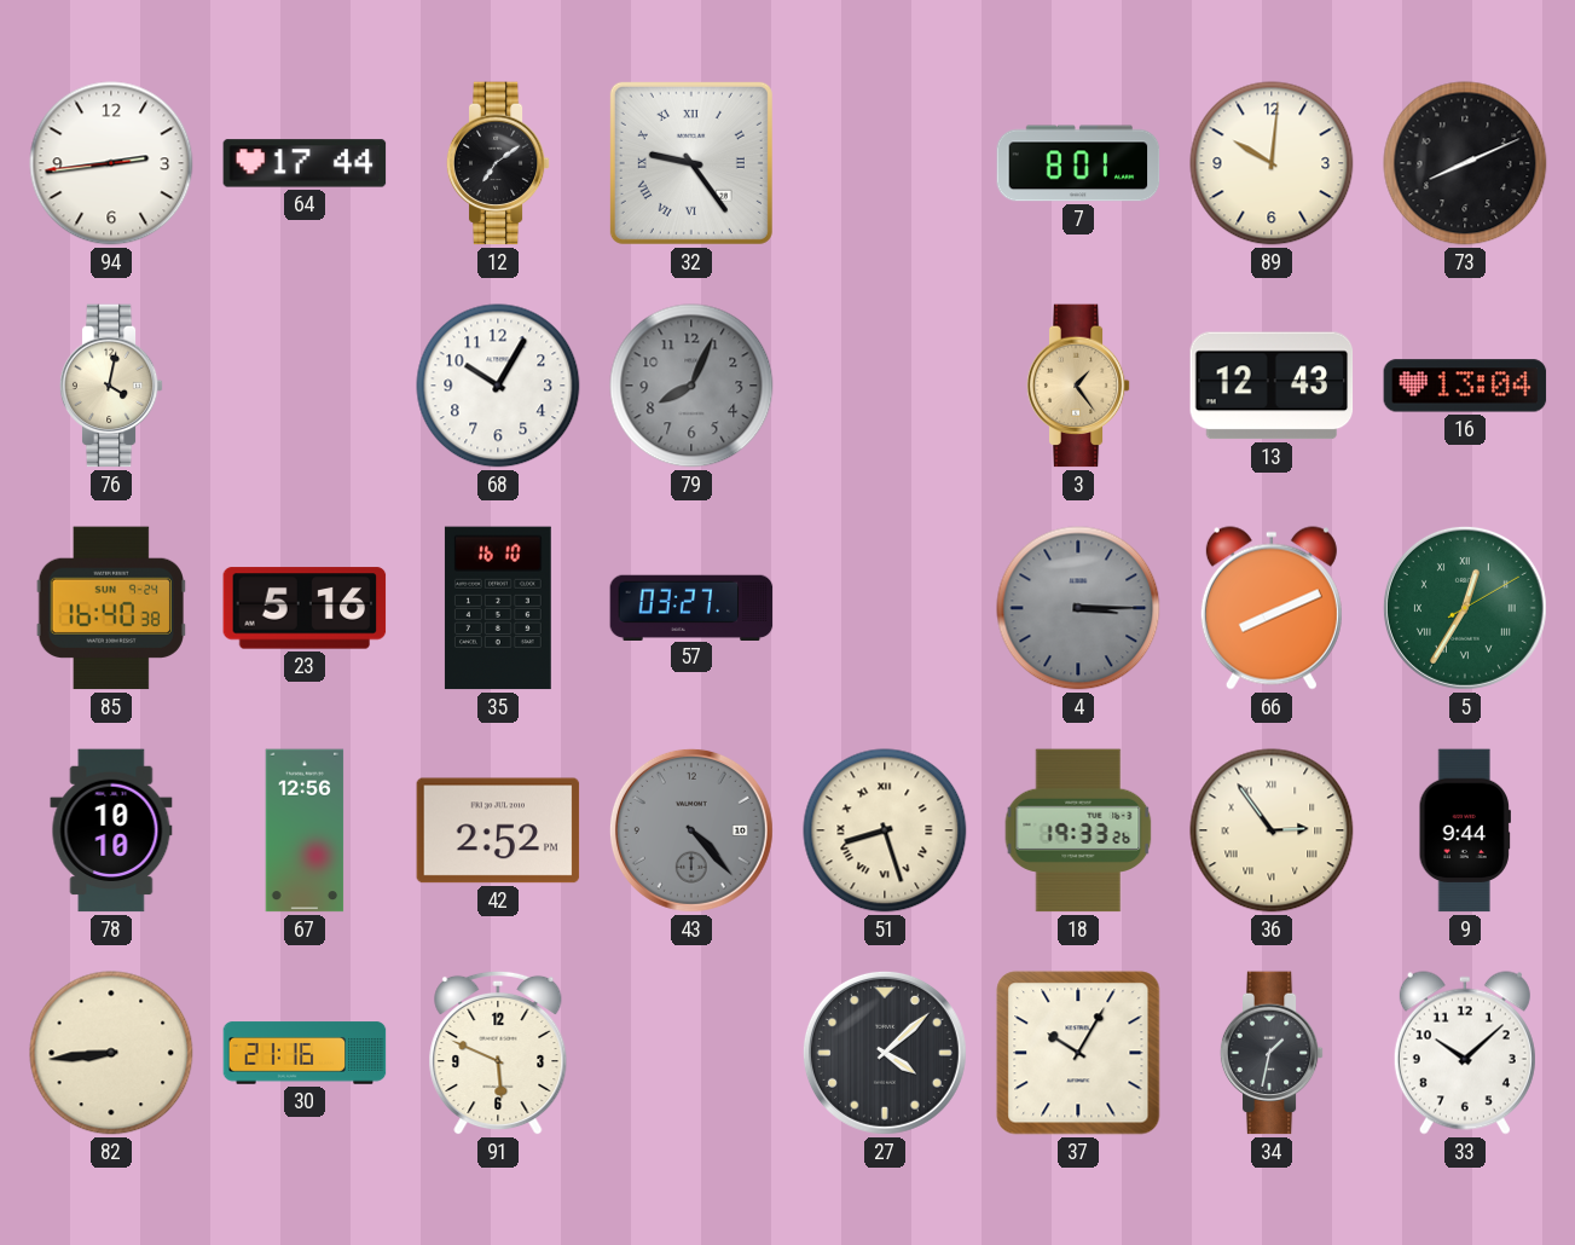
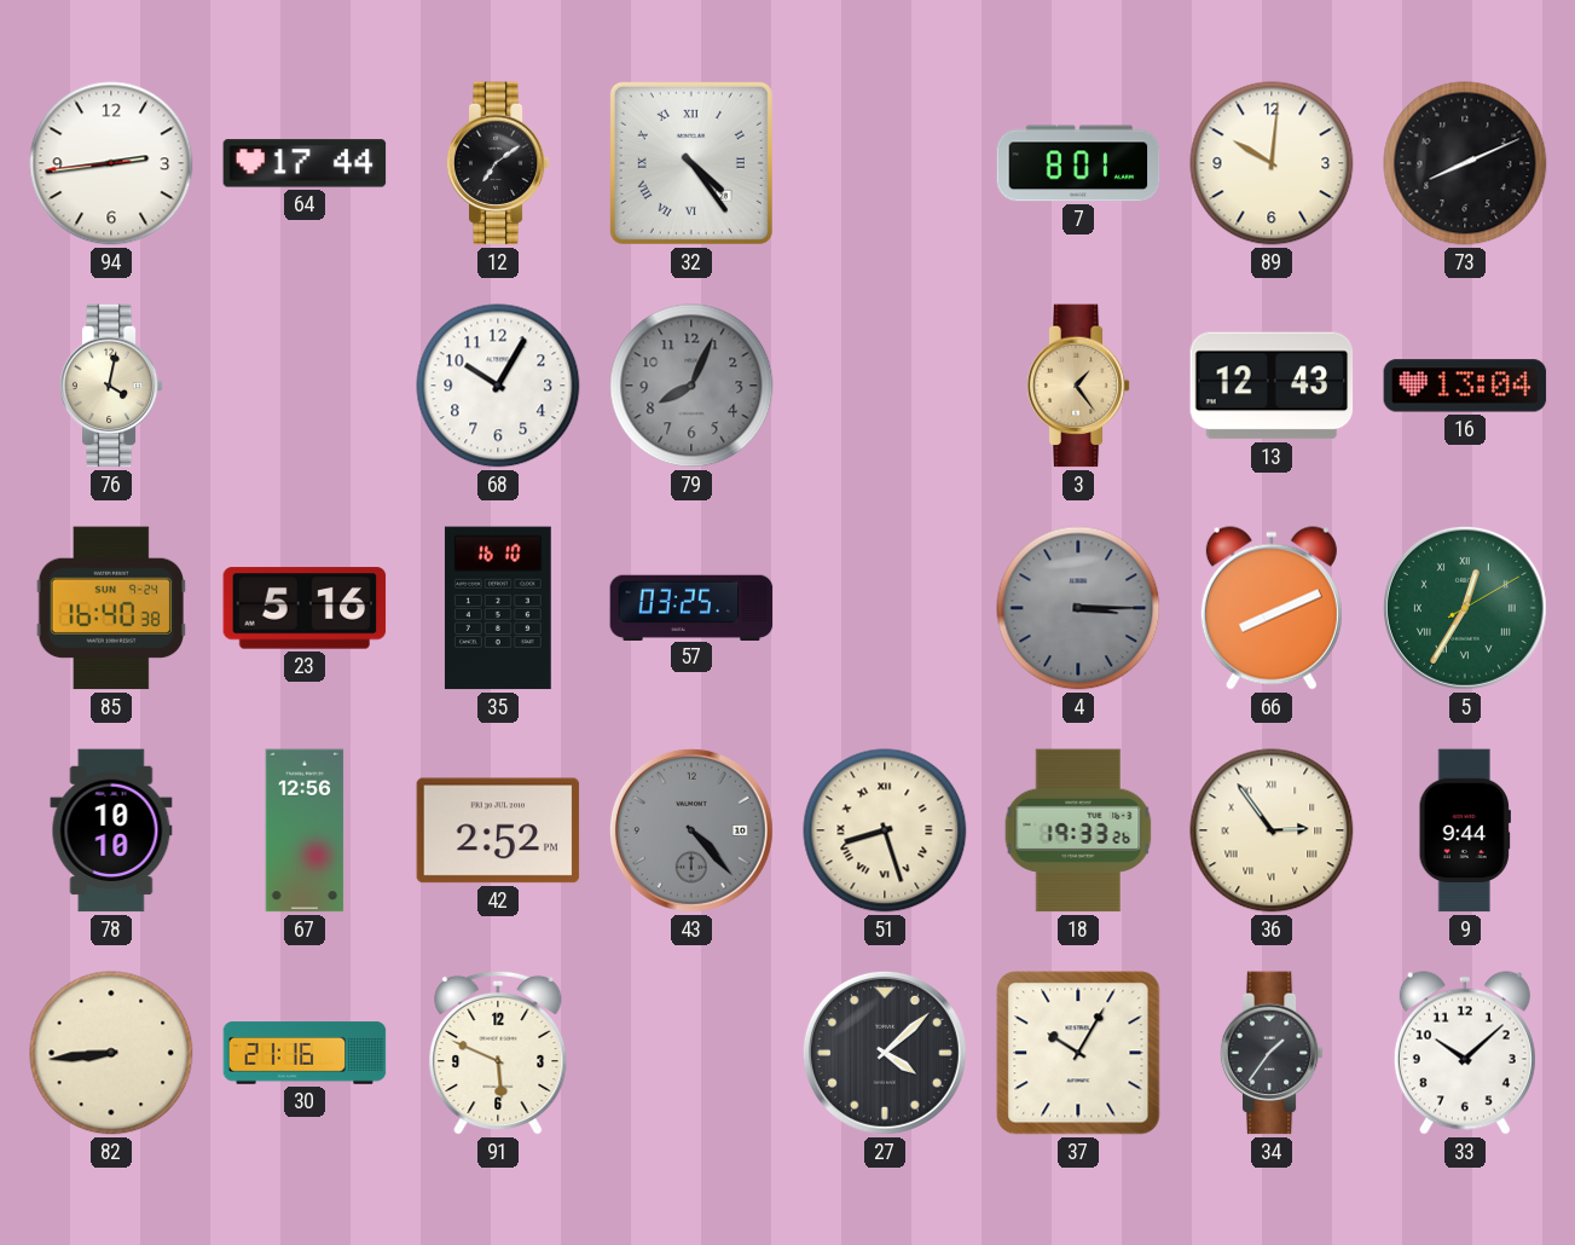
32: 9:24 -> 4:24 (691, 163)
57: 03:27 -> 03:25 (691, 607)
34: 1:32 -> 1:36 (1272, 1053)
